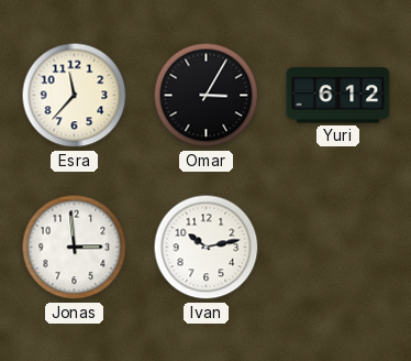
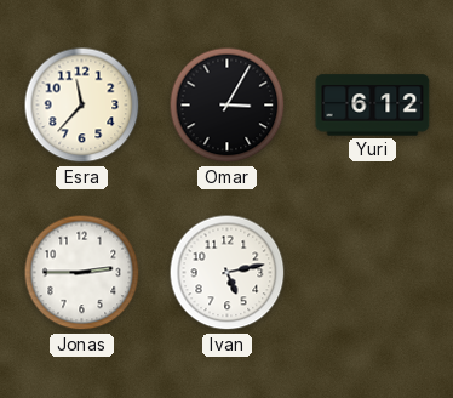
Jonas: 2:59 -> 2:45 (82, 273)
Ivan: 10:13 -> 5:13 (228, 273)
